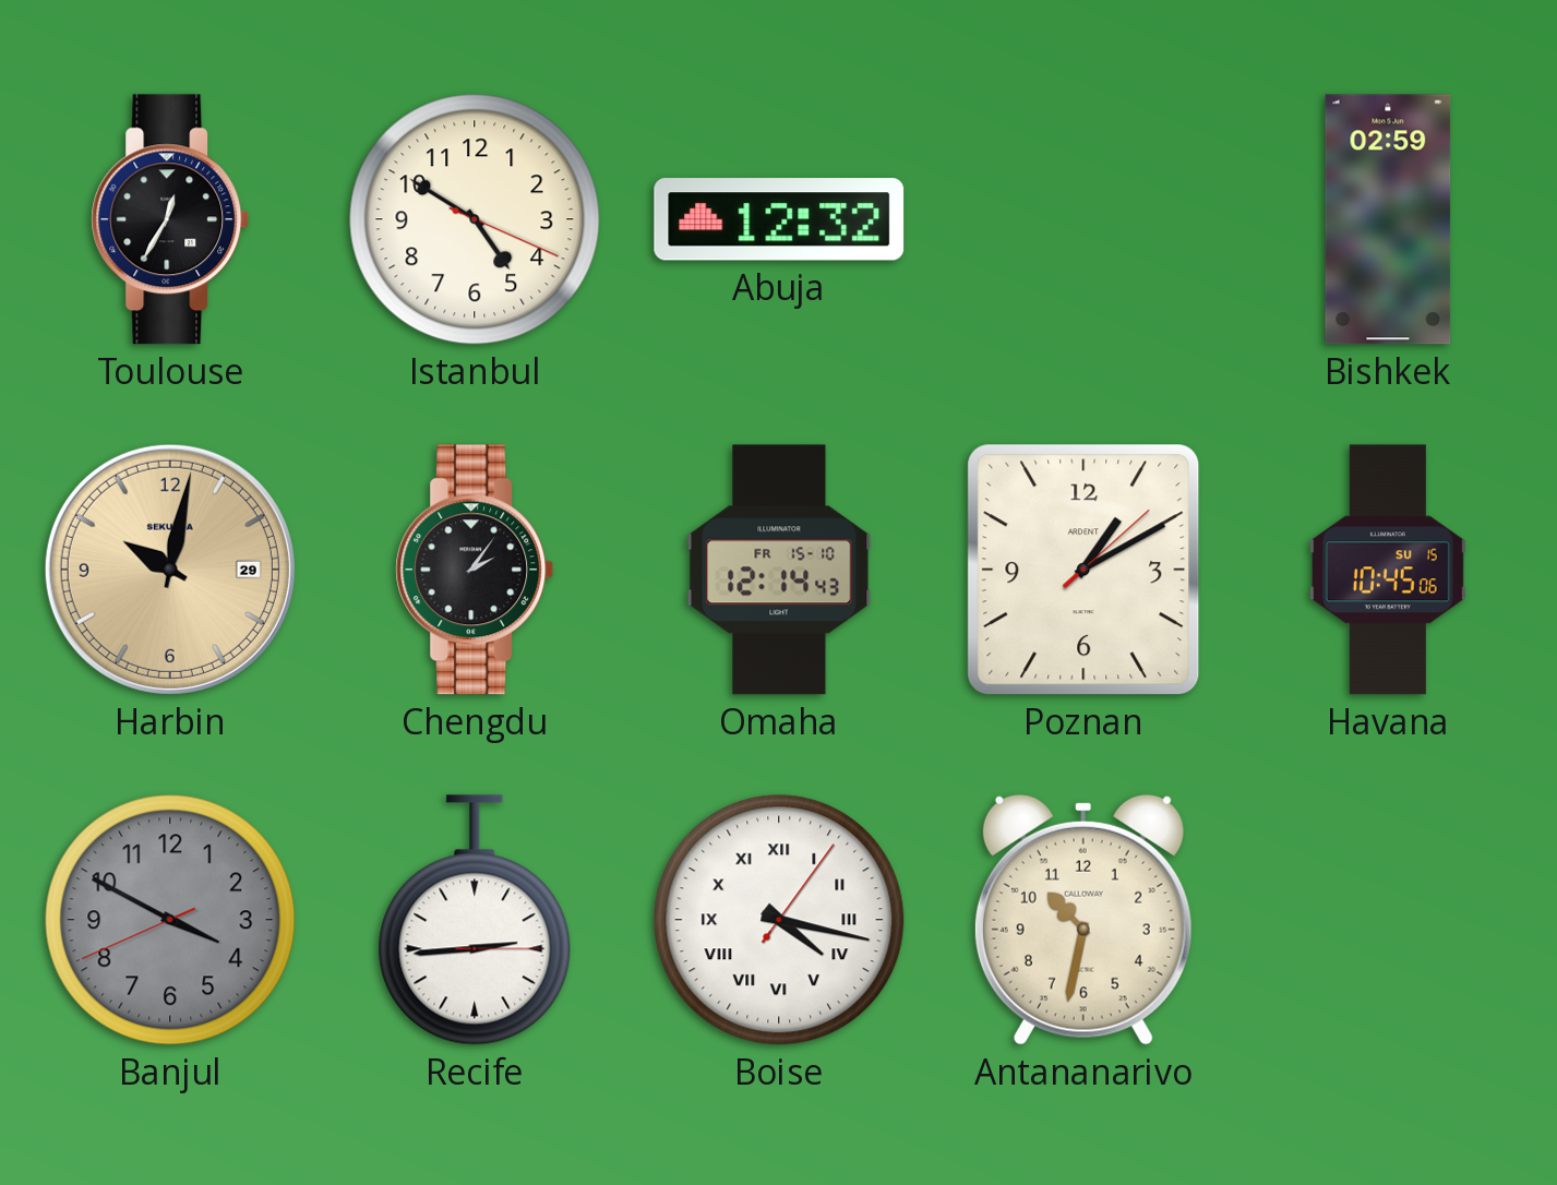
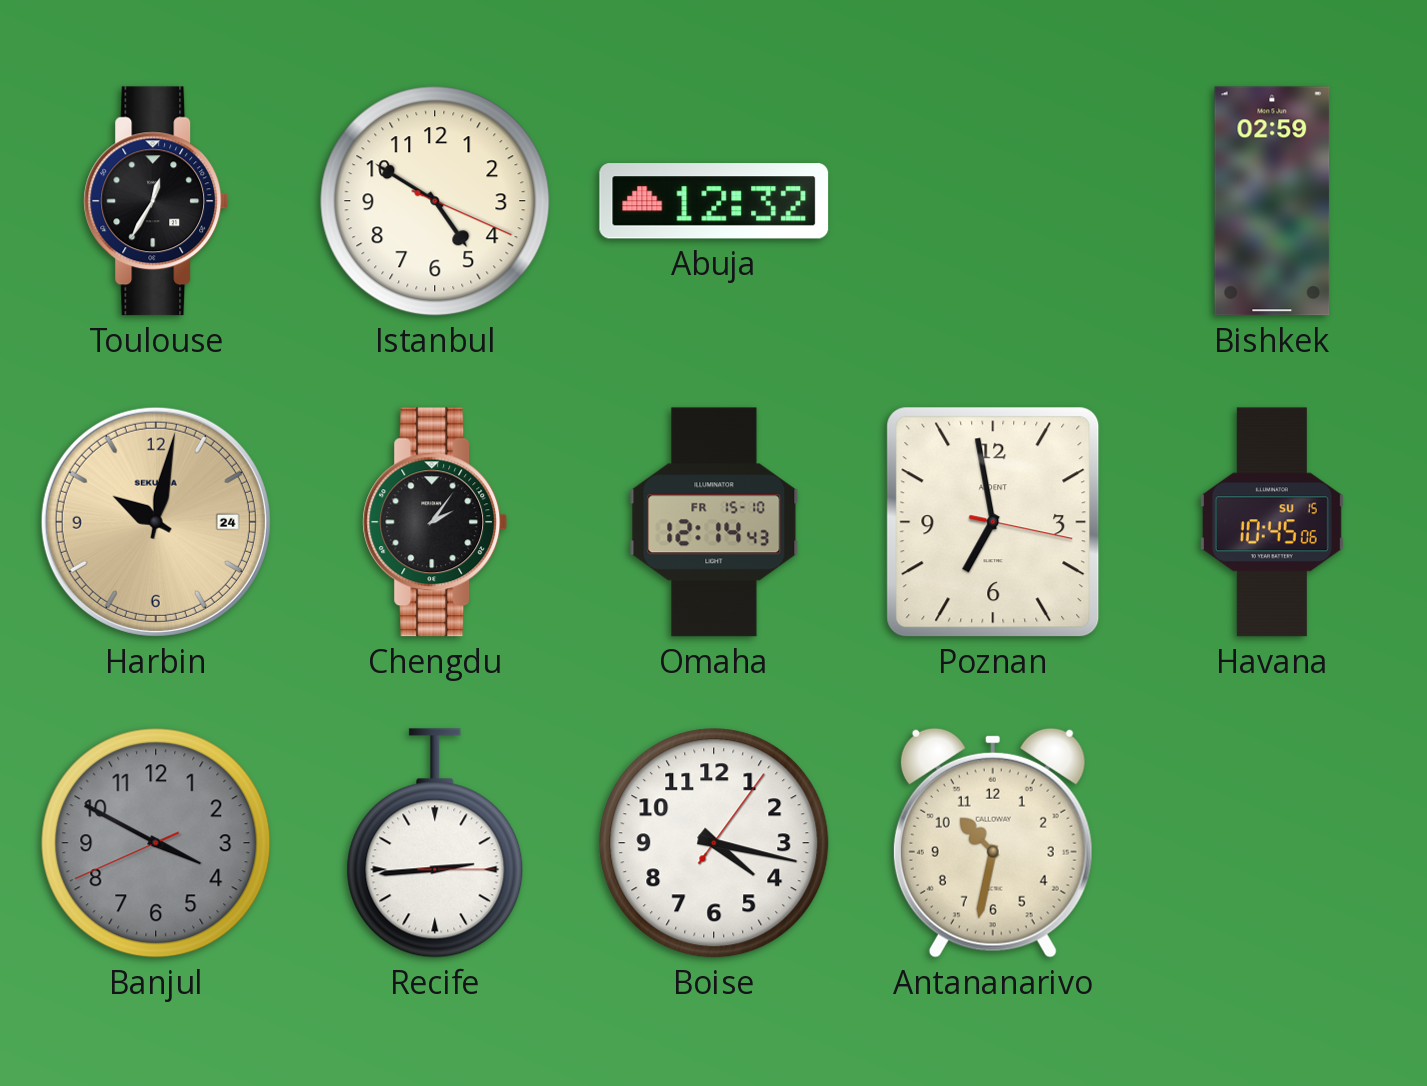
Harbin date: 29 -> 24 (156, 522)
Poznan: 1:10 -> 6:58 (993, 522)
Boise numerals: Roman -> Arabic (714, 843)
